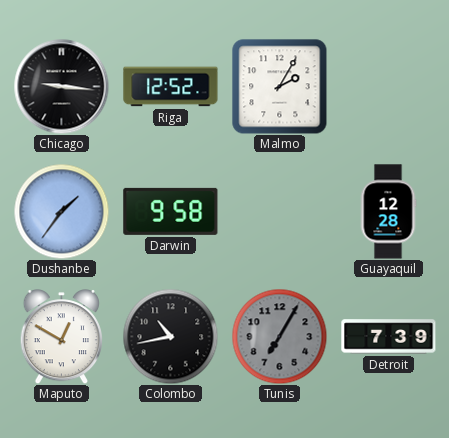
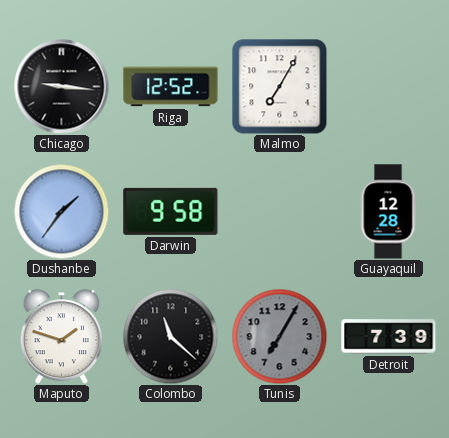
Malmo: 2:05 -> 7:05 (280, 87)
Maputo: 12:50 -> 1:48 (61, 337)
Colombo: 10:43 -> 11:22 (170, 336)
